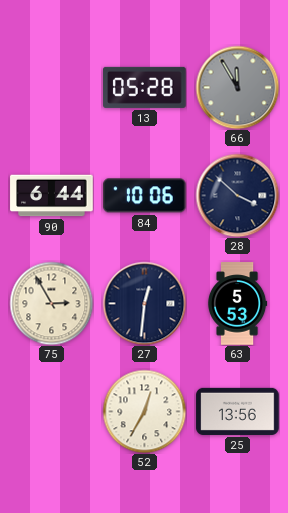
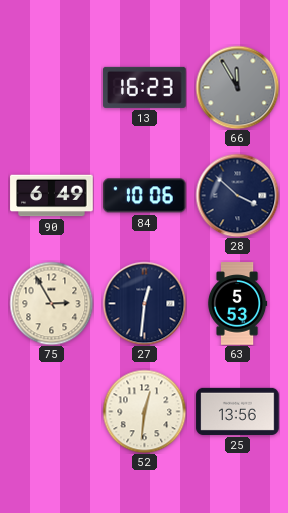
13: 05:28 -> 16:23 (145, 87)
90: 6:44 -> 6:49 (52, 196)
52: 12:35 -> 12:31 (144, 411)
